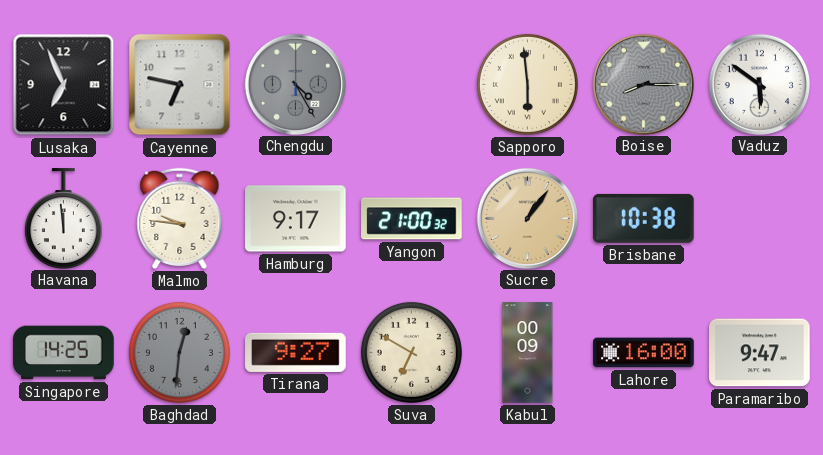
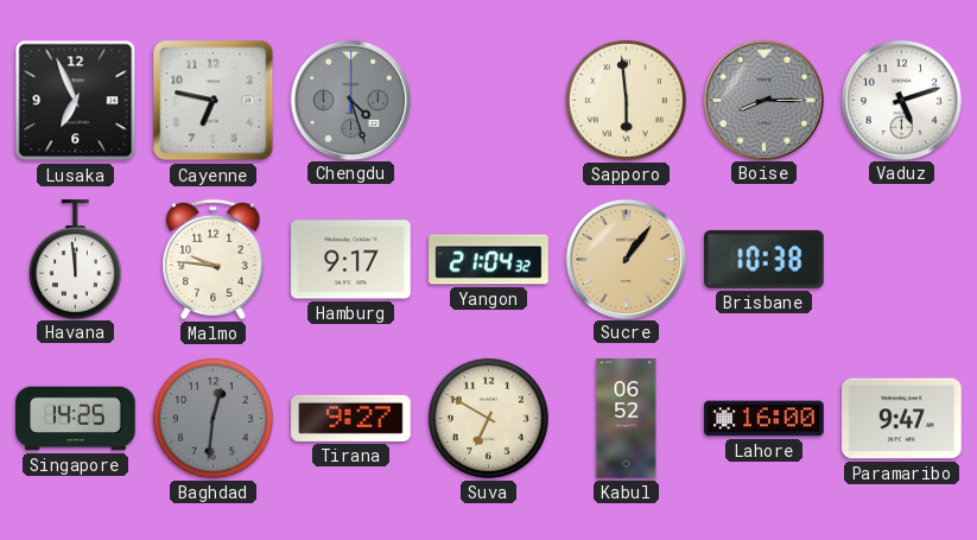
Chengdu: 4:25 -> 4:27 (350, 100)
Vaduz: 5:51 -> 5:12 (901, 100)
Yangon: 21:00 -> 21:04 (489, 260)
Kabul: 00:09 -> 06:52 (627, 419)
